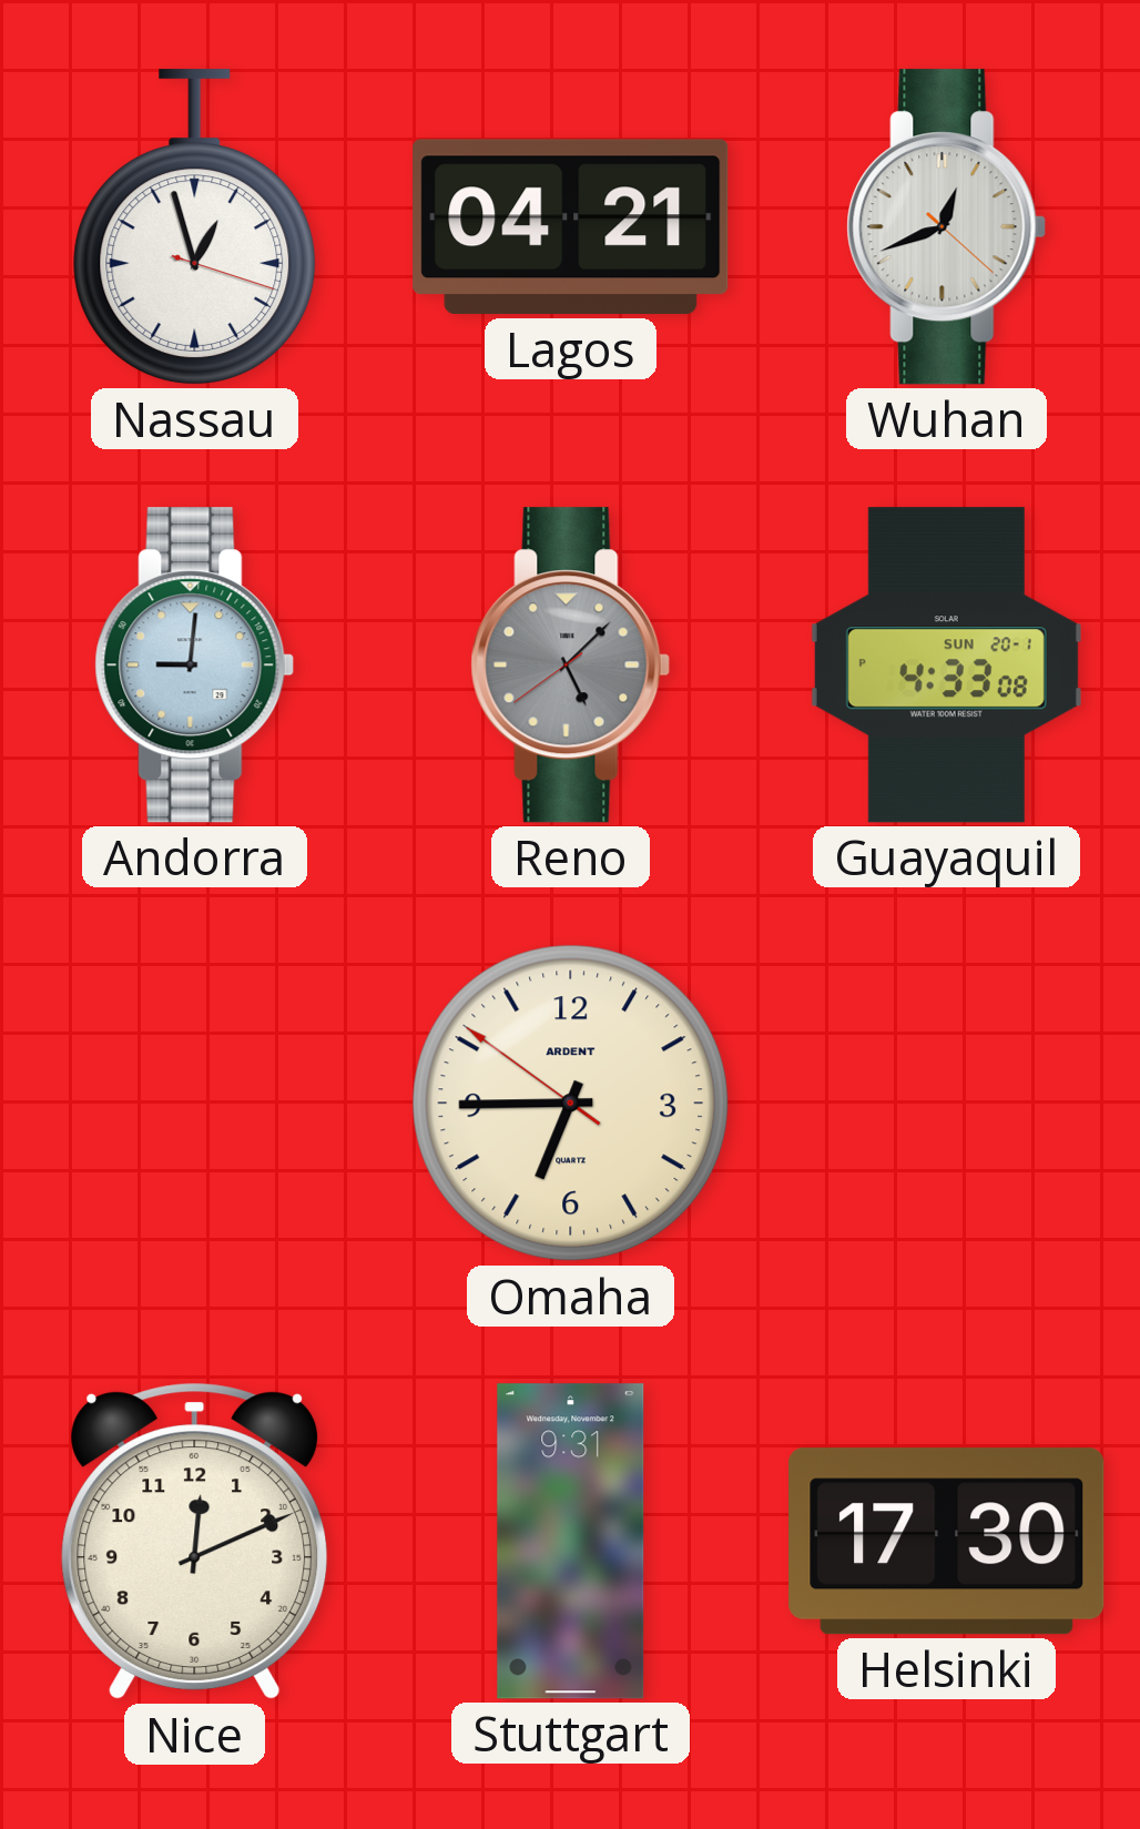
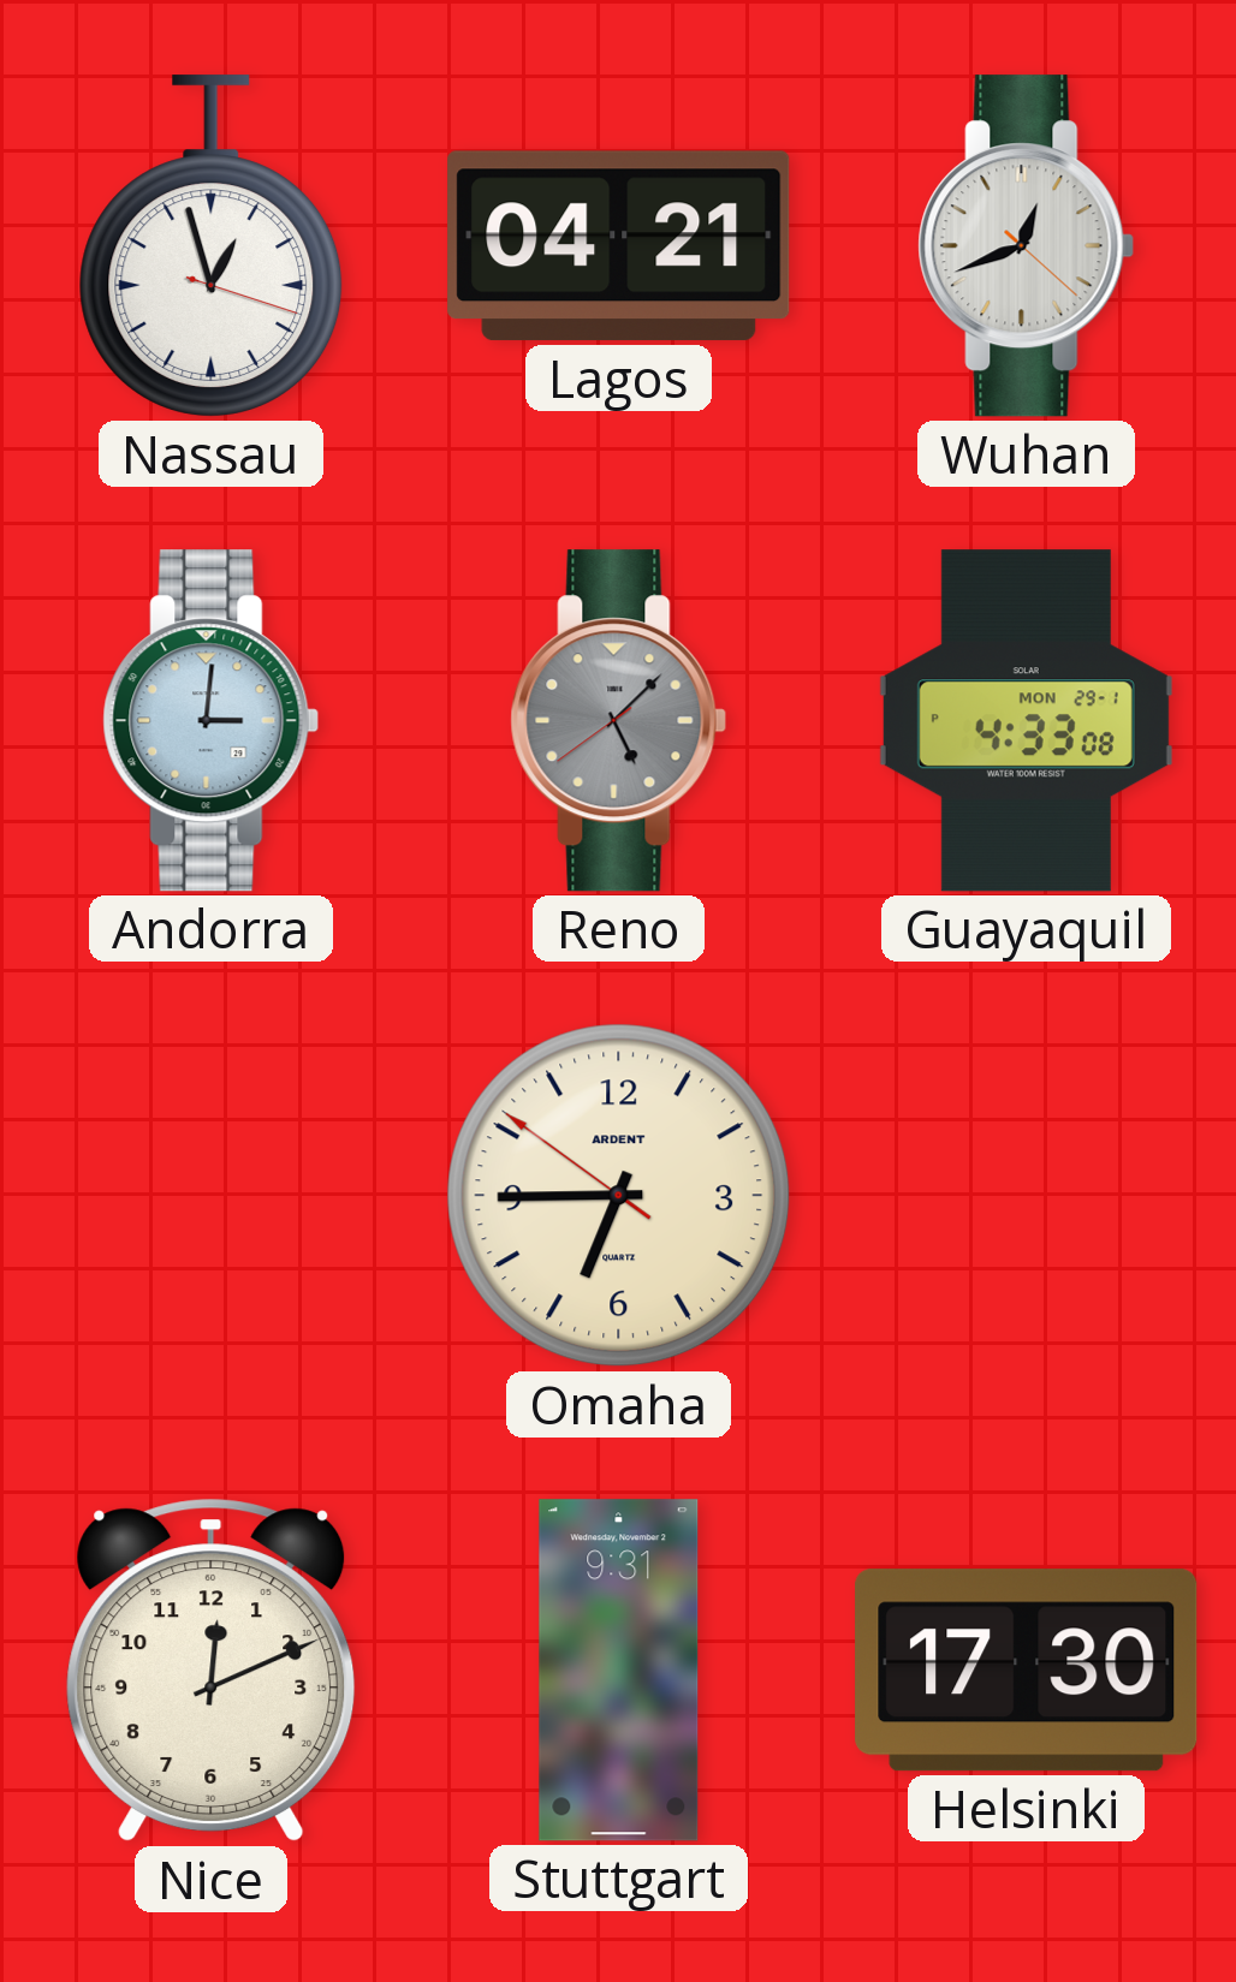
Andorra: 9:01 -> 3:01 (212, 721)
Guayaquil date: SUN 20-1 -> MON 29-1 (1026, 721)
